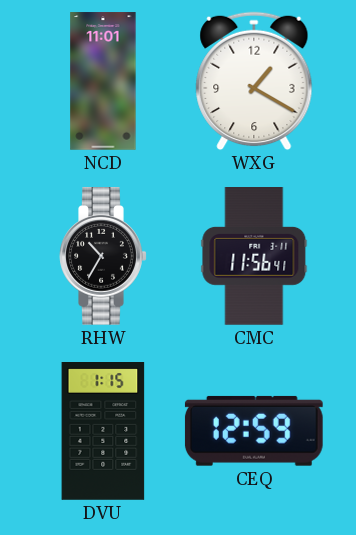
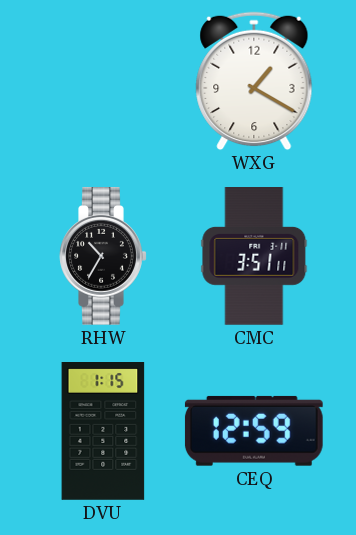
NCD: 11:01 -> none (103, 81)
CMC: 11:56 -> 3:51 (254, 257)
